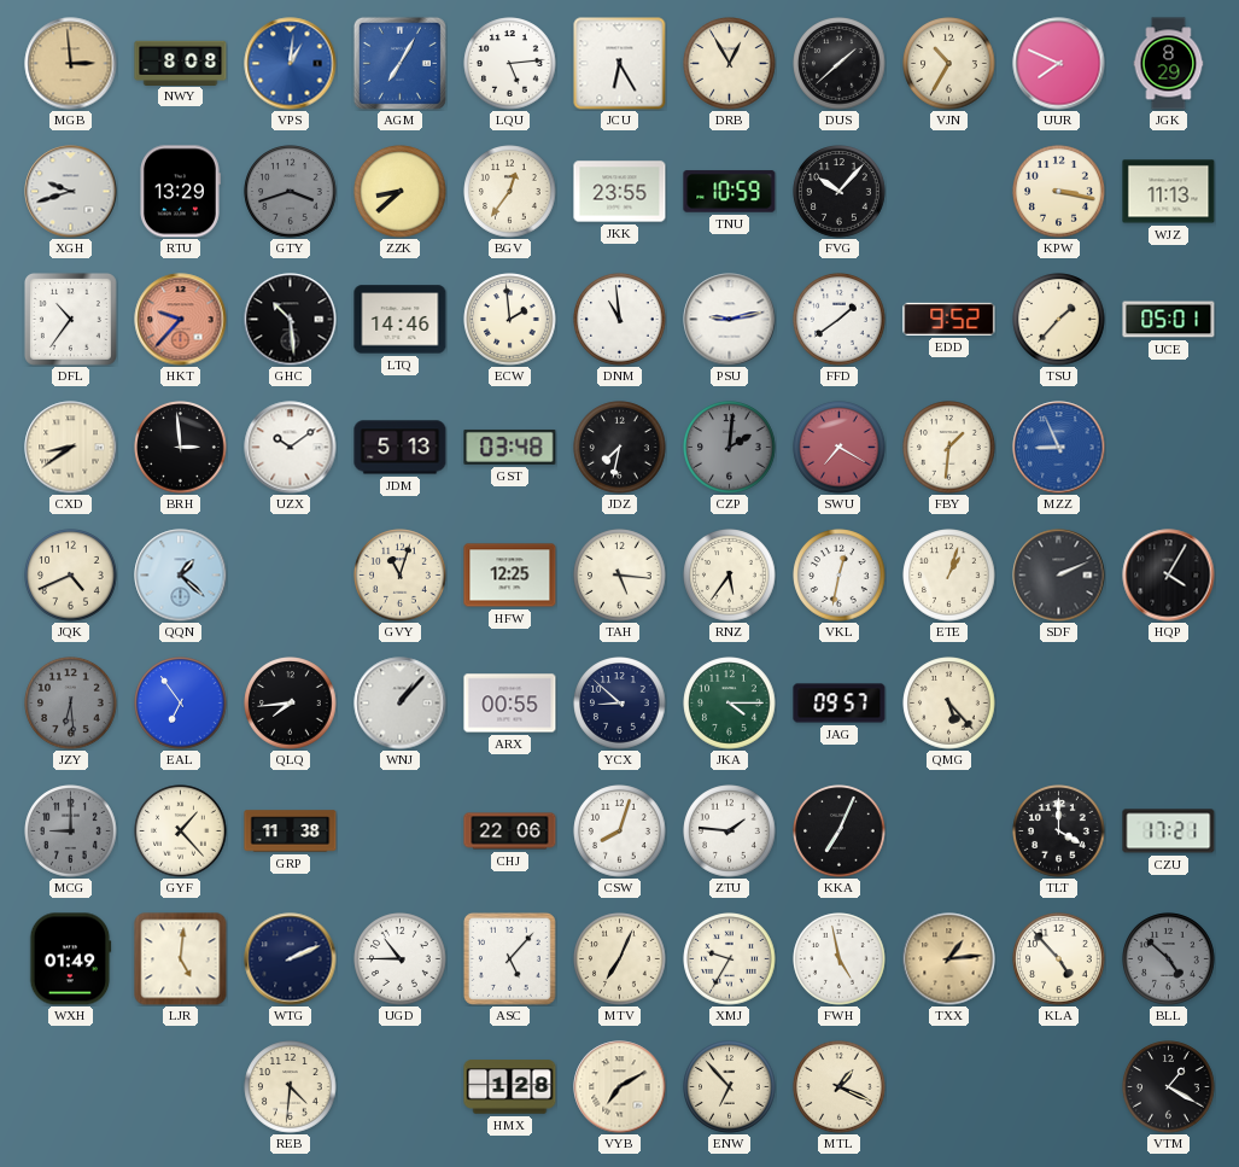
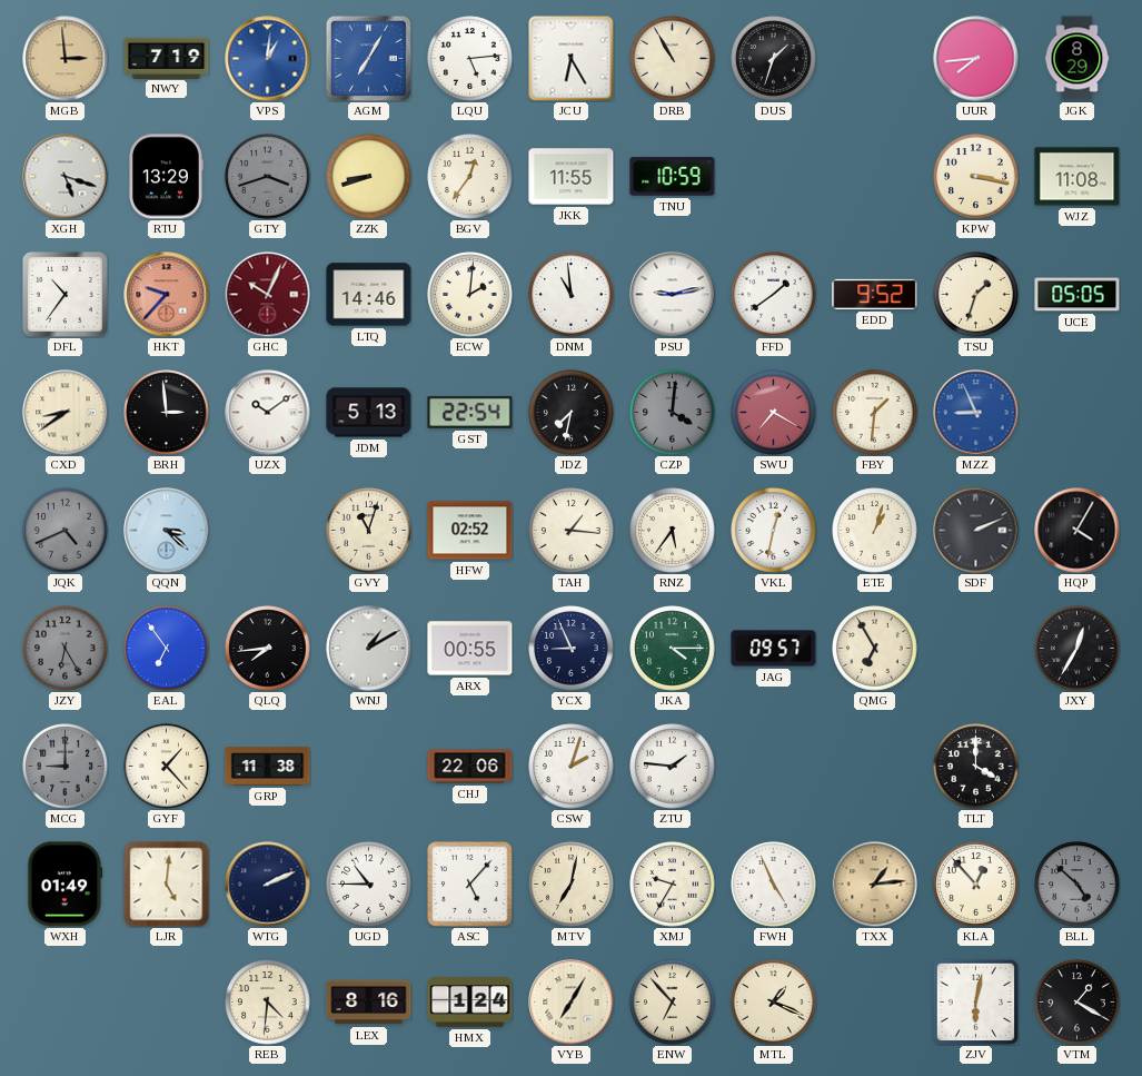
NWY: 8:08 -> 7:19 (167, 58)
DRB: 12:55 -> 10:55 (673, 59)
DUS: 1:38 -> 1:33 (774, 59)
VJN: 10:35 -> none (949, 64)
UUR: 7:49 -> 7:44 (976, 59)
XGH: 9:42 -> 5:18 (66, 177)
ZZK: 8:38 -> 8:42 (369, 177)
JKK: 23:55 -> 11:55 (572, 177)
FVG: 10:07 -> none (840, 192)
WJZ: 11:13 -> 11:08 (1078, 177)
GHC: 10:29 -> 10:04 (268, 295)
GHC dial: black -> burgundy (268, 295)
ECW: 1:59 -> 2:01 (470, 295)
TSU: 1:37 -> 1:33 (976, 295)
UCE: 05:01 -> 05:05 (1078, 295)
GST: 03:48 -> 22:54 (470, 412)
CZP: 2:01 -> 4:01 (673, 413)
JQK dial: cream -> grey (66, 531)
QQN: 1:22 -> 3:22 (167, 531)
HFW: 12:25 -> 02:52 (470, 531)
TAH: 5:16 -> 1:16 (572, 531)
JZY: 6:29 -> 6:25 (66, 649)
WNJ: 1:07 -> 1:10 (369, 649)
YCX: 8:52 -> 8:56 (572, 649)
QMG: 5:23 -> 6:55 (875, 649)
JXY: none -> 12:35 (1078, 649)
CSW: 8:03 -> 2:03 (572, 767)
KKA: 7:04 -> none (840, 832)
CZU: 17:21 -> none (1169, 832)
MTV: 7:04 -> 7:02 (572, 885)
FWH: 4:58 -> 4:56 (774, 885)
KLA: 4:53 -> 12:53 (976, 885)
LEX: none -> 8:16 (369, 1003)
HMX: 1:28 -> 1:24 (470, 1003)
VYB: 7:10 -> 7:05 (572, 1003)
ZJV: none -> 6:02 (975, 1001)
